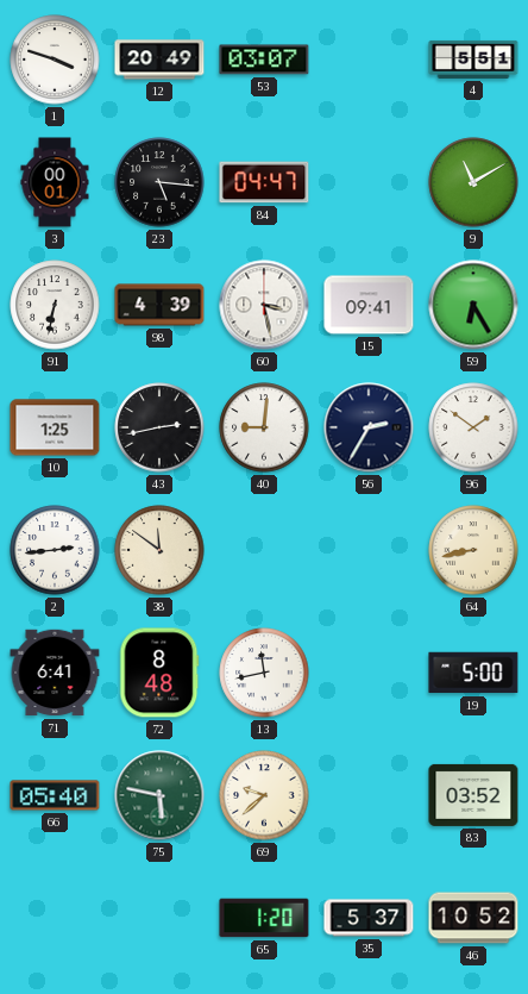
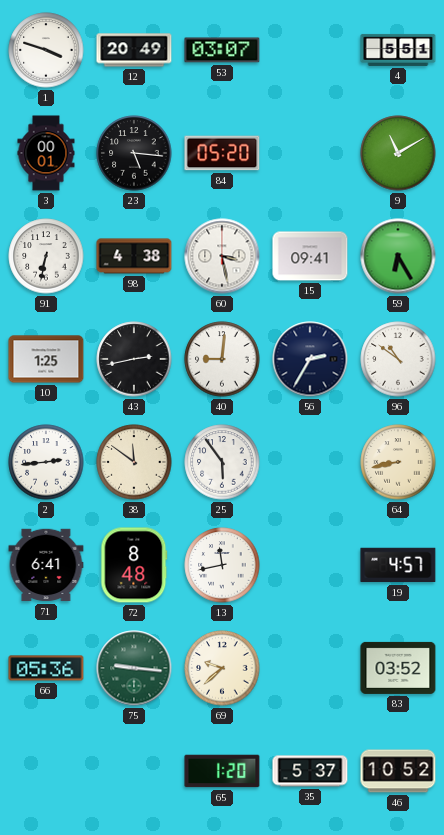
84: 04:47 -> 05:20 (222, 153)
98: 4:39 -> 4:38 (134, 256)
96: 1:51 -> 10:51 (398, 359)
25: none -> 5:54 (222, 462)
19: 5:00 -> 4:57 (398, 565)
66: 05:40 -> 05:36 (46, 668)
75: 5:47 -> 9:16 (134, 668)
